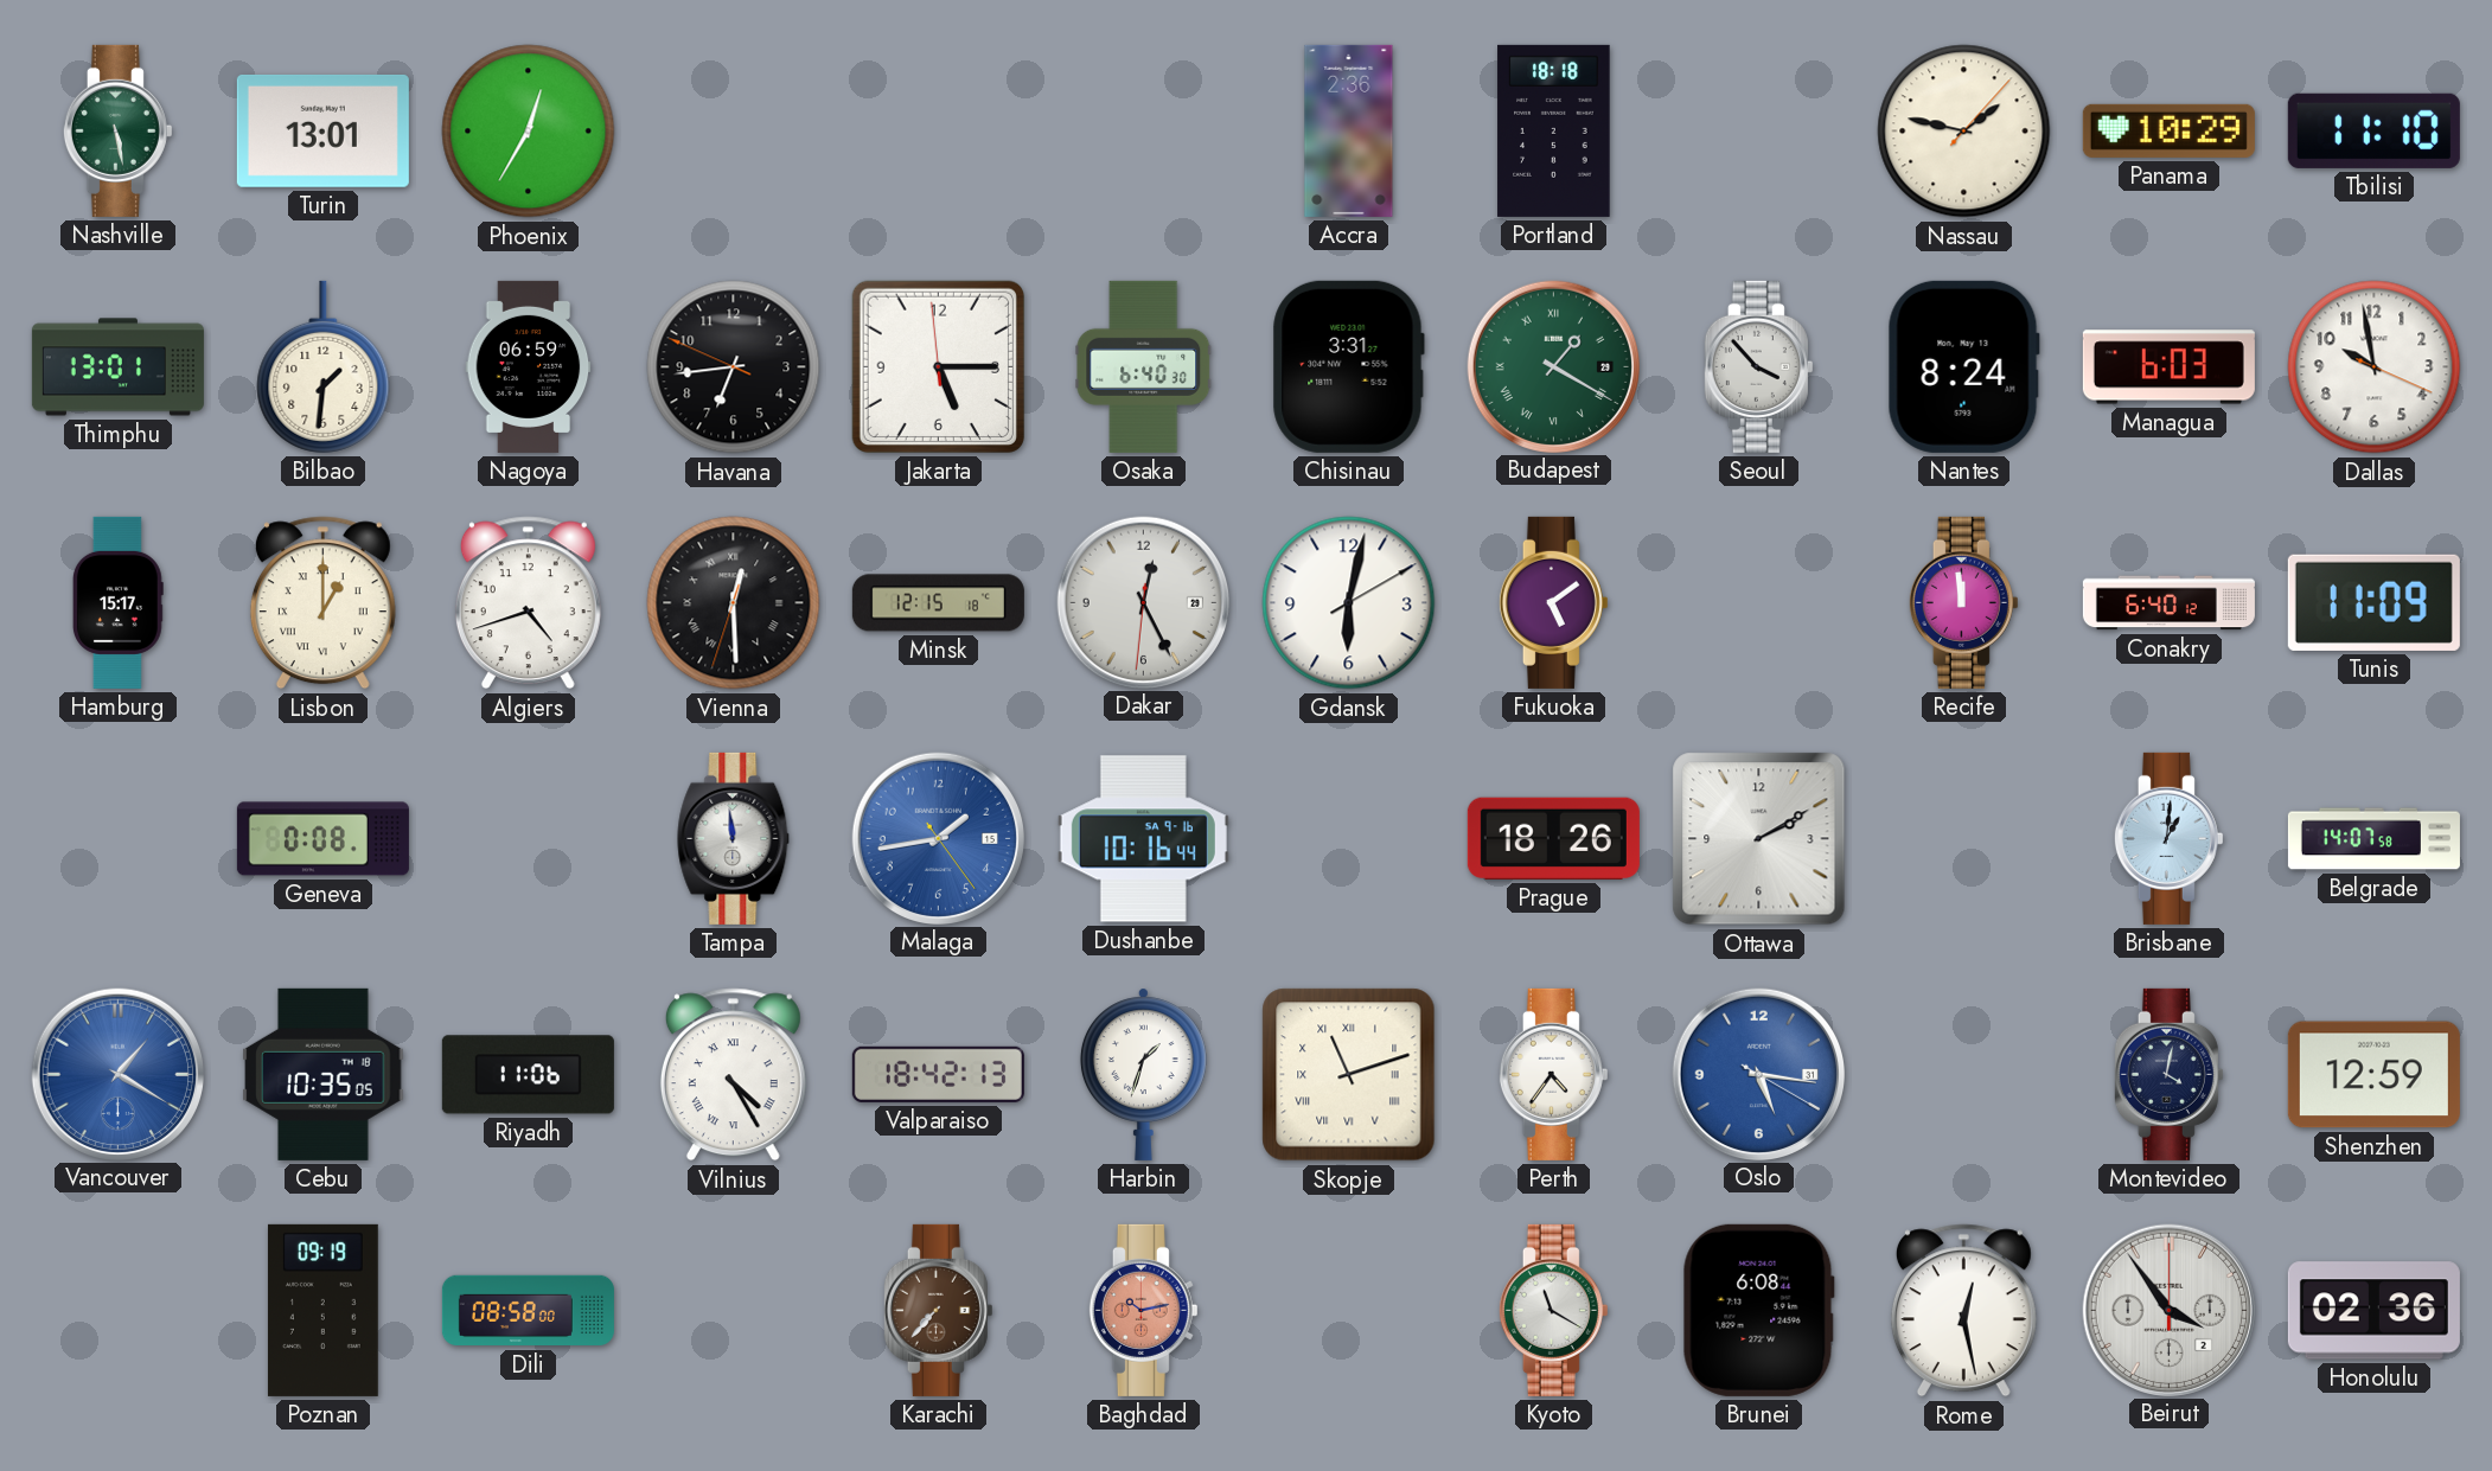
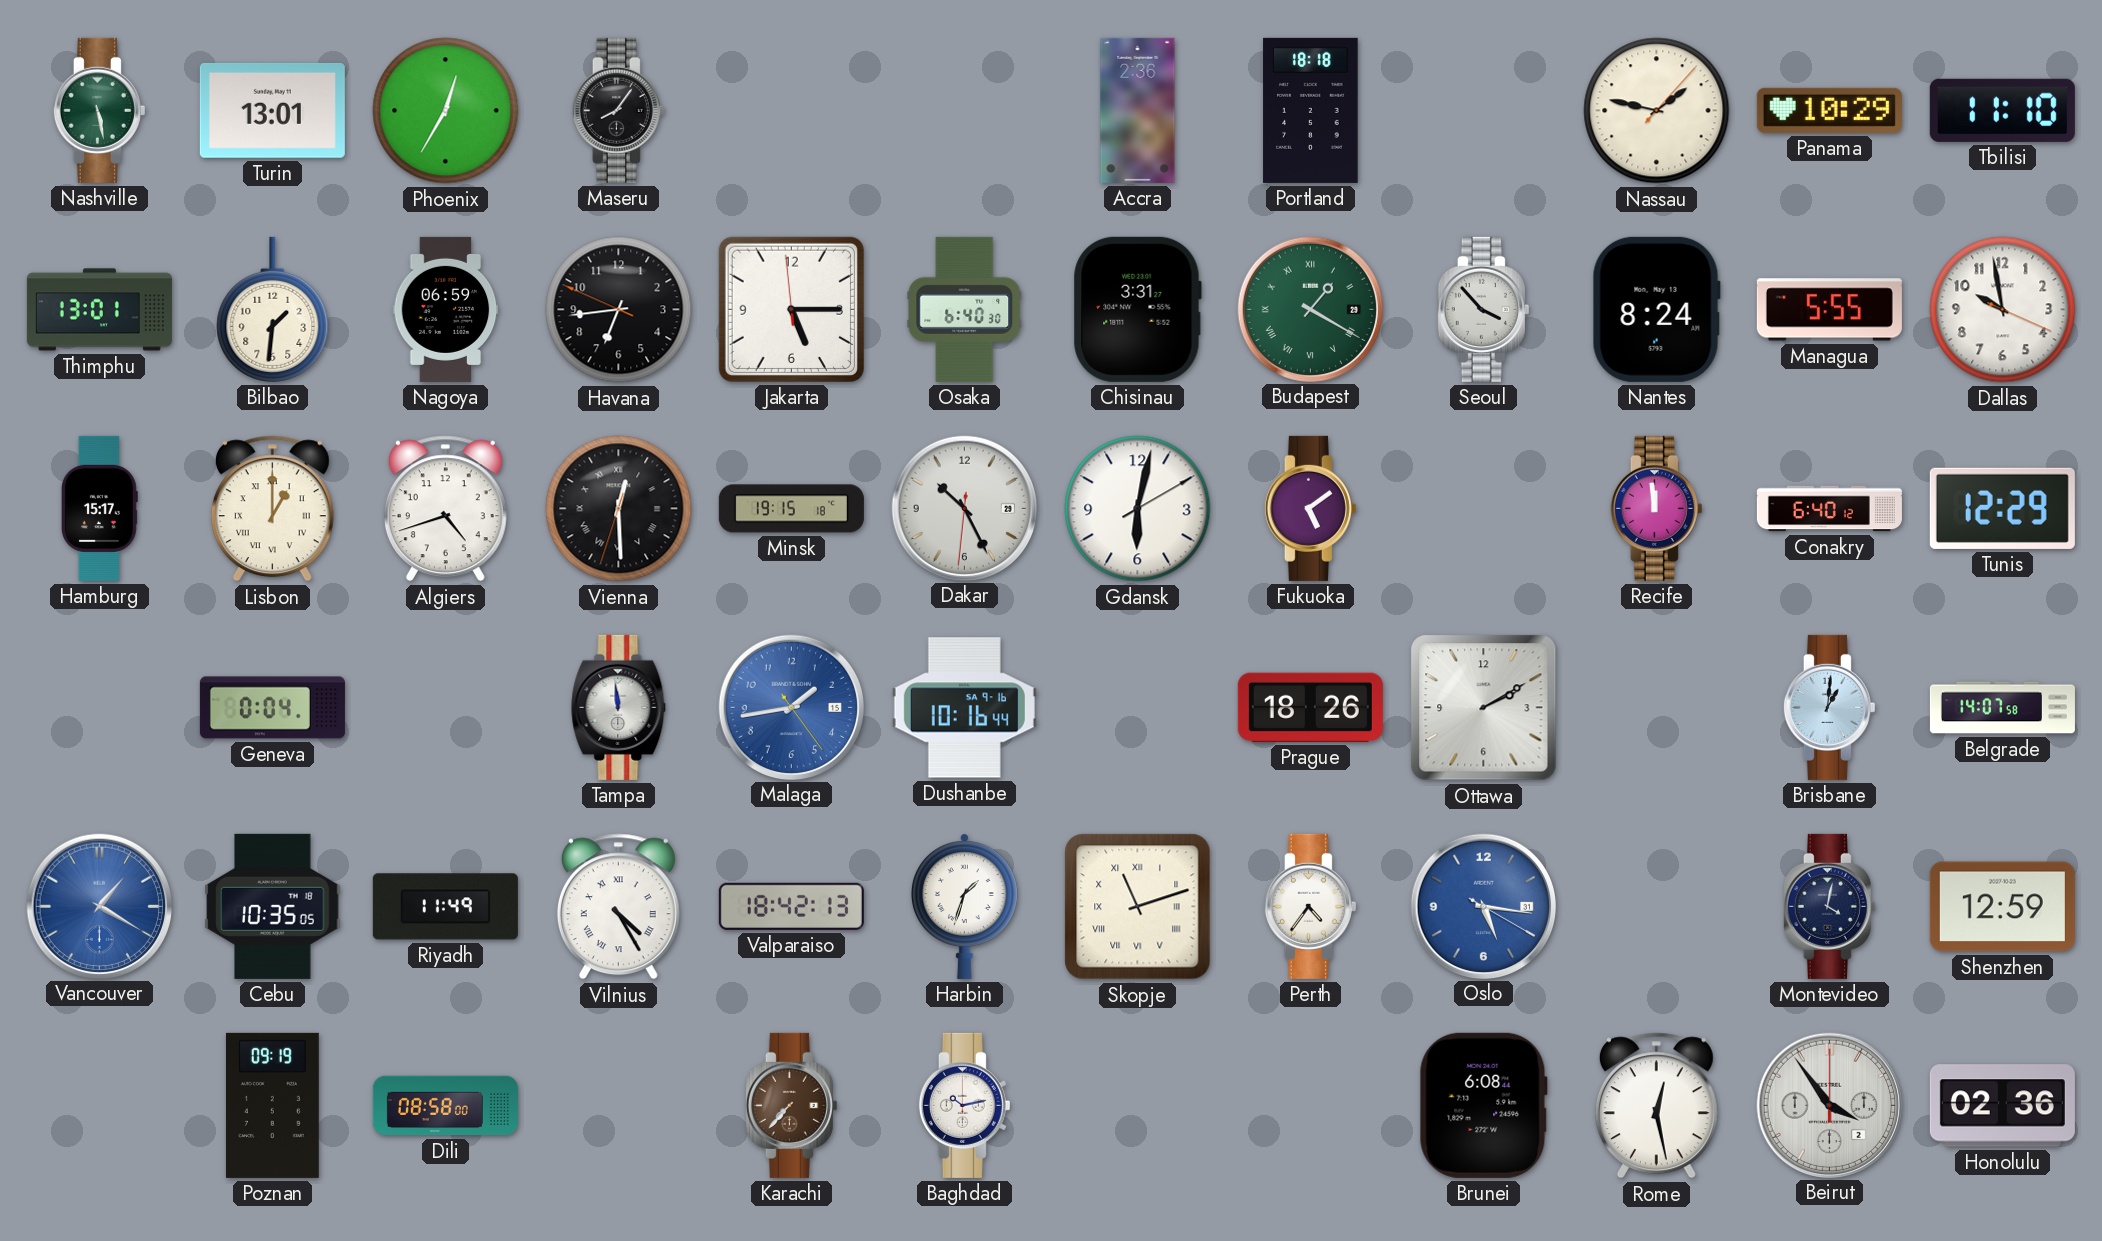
Maseru: none -> 8:06 (618, 110)
Managua: 6:03 -> 5:55 (1829, 310)
Minsk: 12:15 -> 19:15 (791, 509)
Dakar: 12:25 -> 10:25 (964, 508)
Tunis: 11:09 -> 12:29 (2002, 508)
Geneva: 0:08 -> 0:04 (272, 708)
Riyadh: 11:06 -> 11:49 (445, 907)
Baghdad dial: salmon -> white (964, 1105)
Kyoto: 11:20 -> none (1553, 1310)
